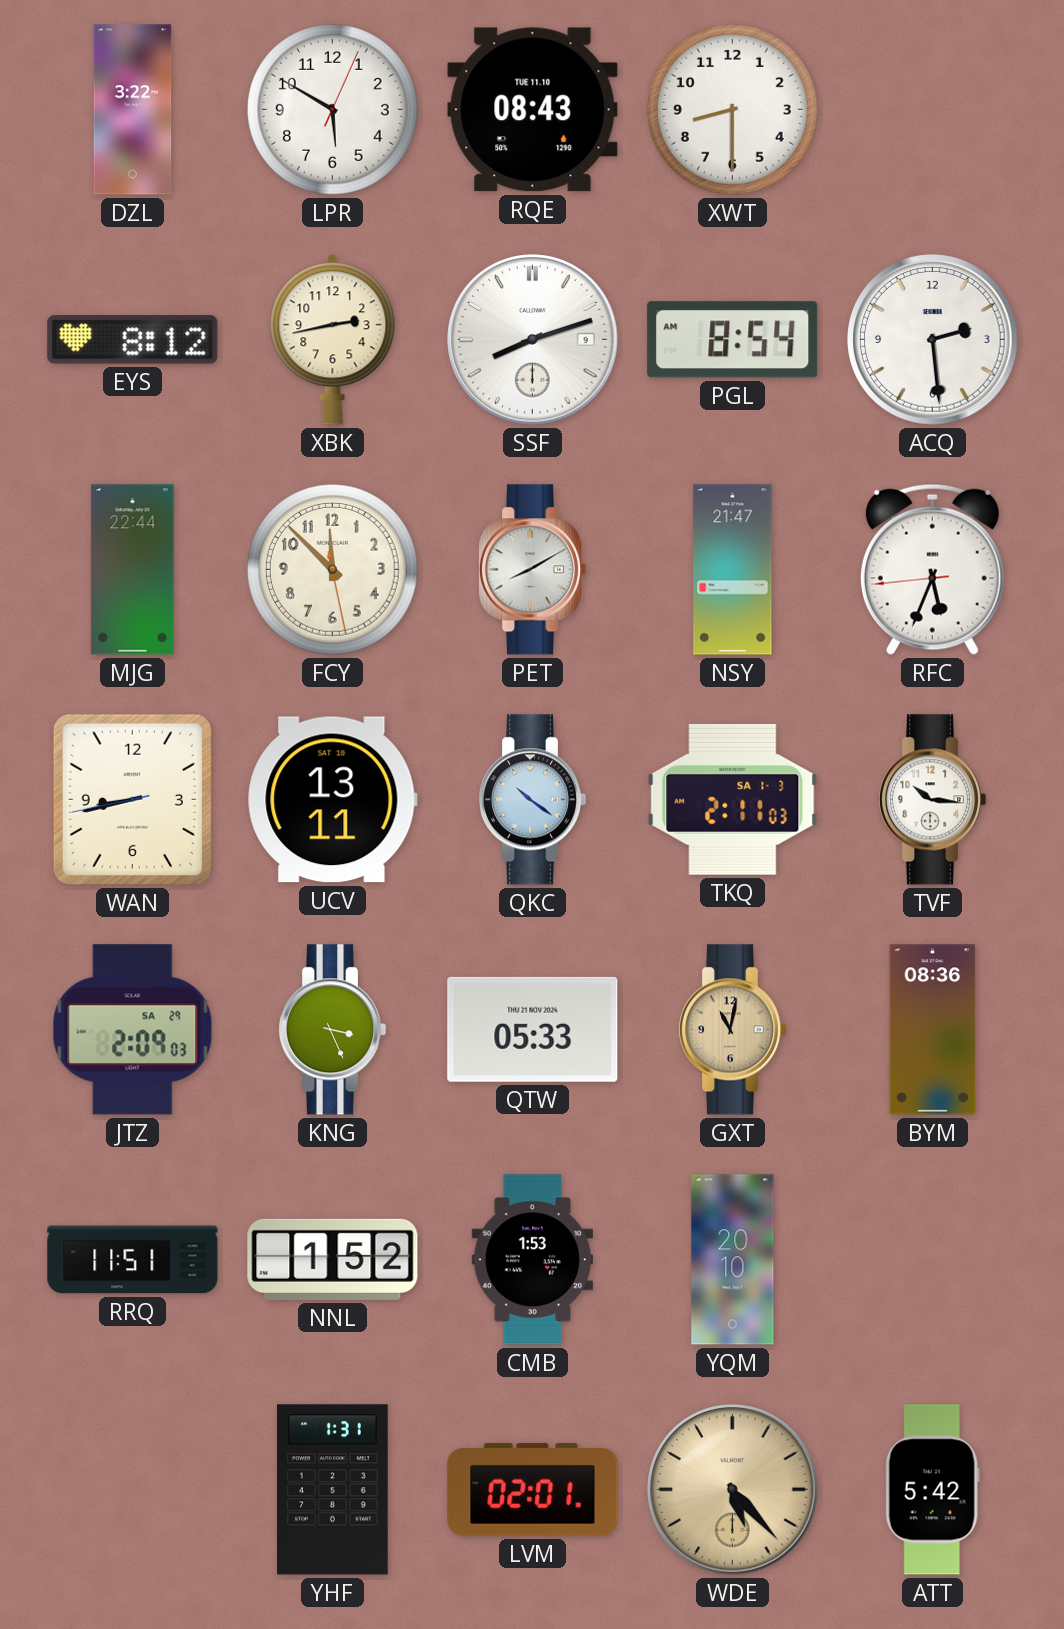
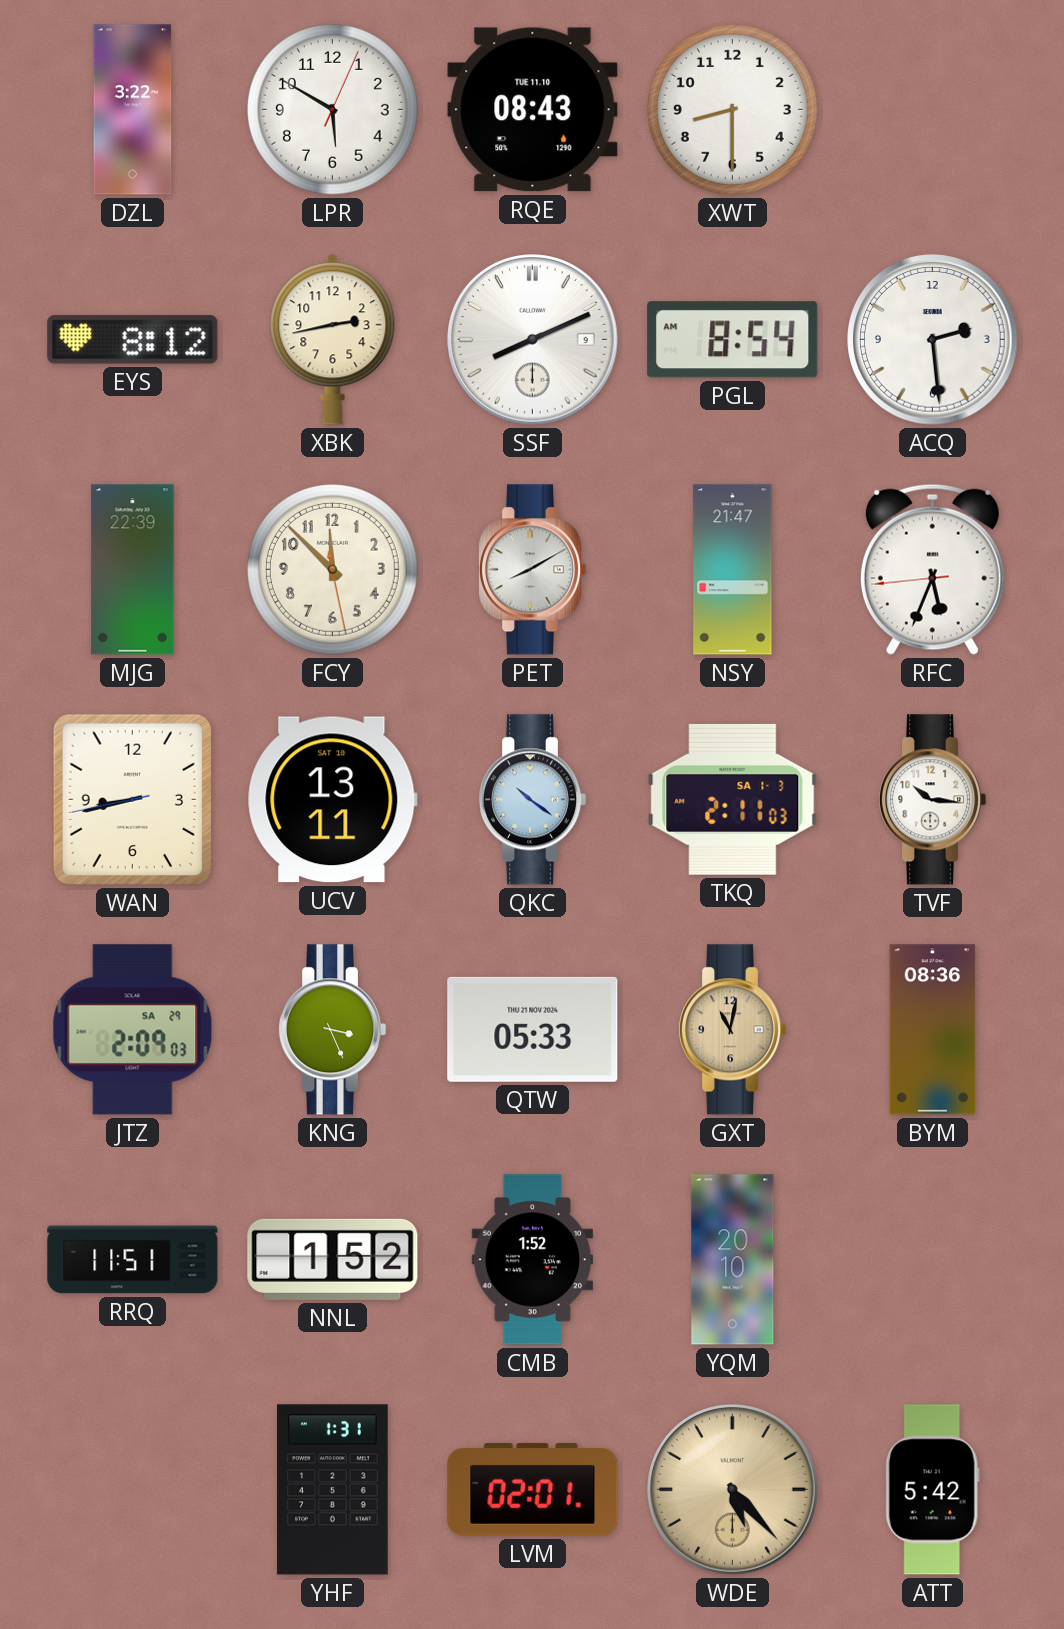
SSF: 8:12 -> 8:11 (533, 340)
MJG: 22:44 -> 22:39 (133, 570)
CMB: 1:53 -> 1:52 (532, 1260)
